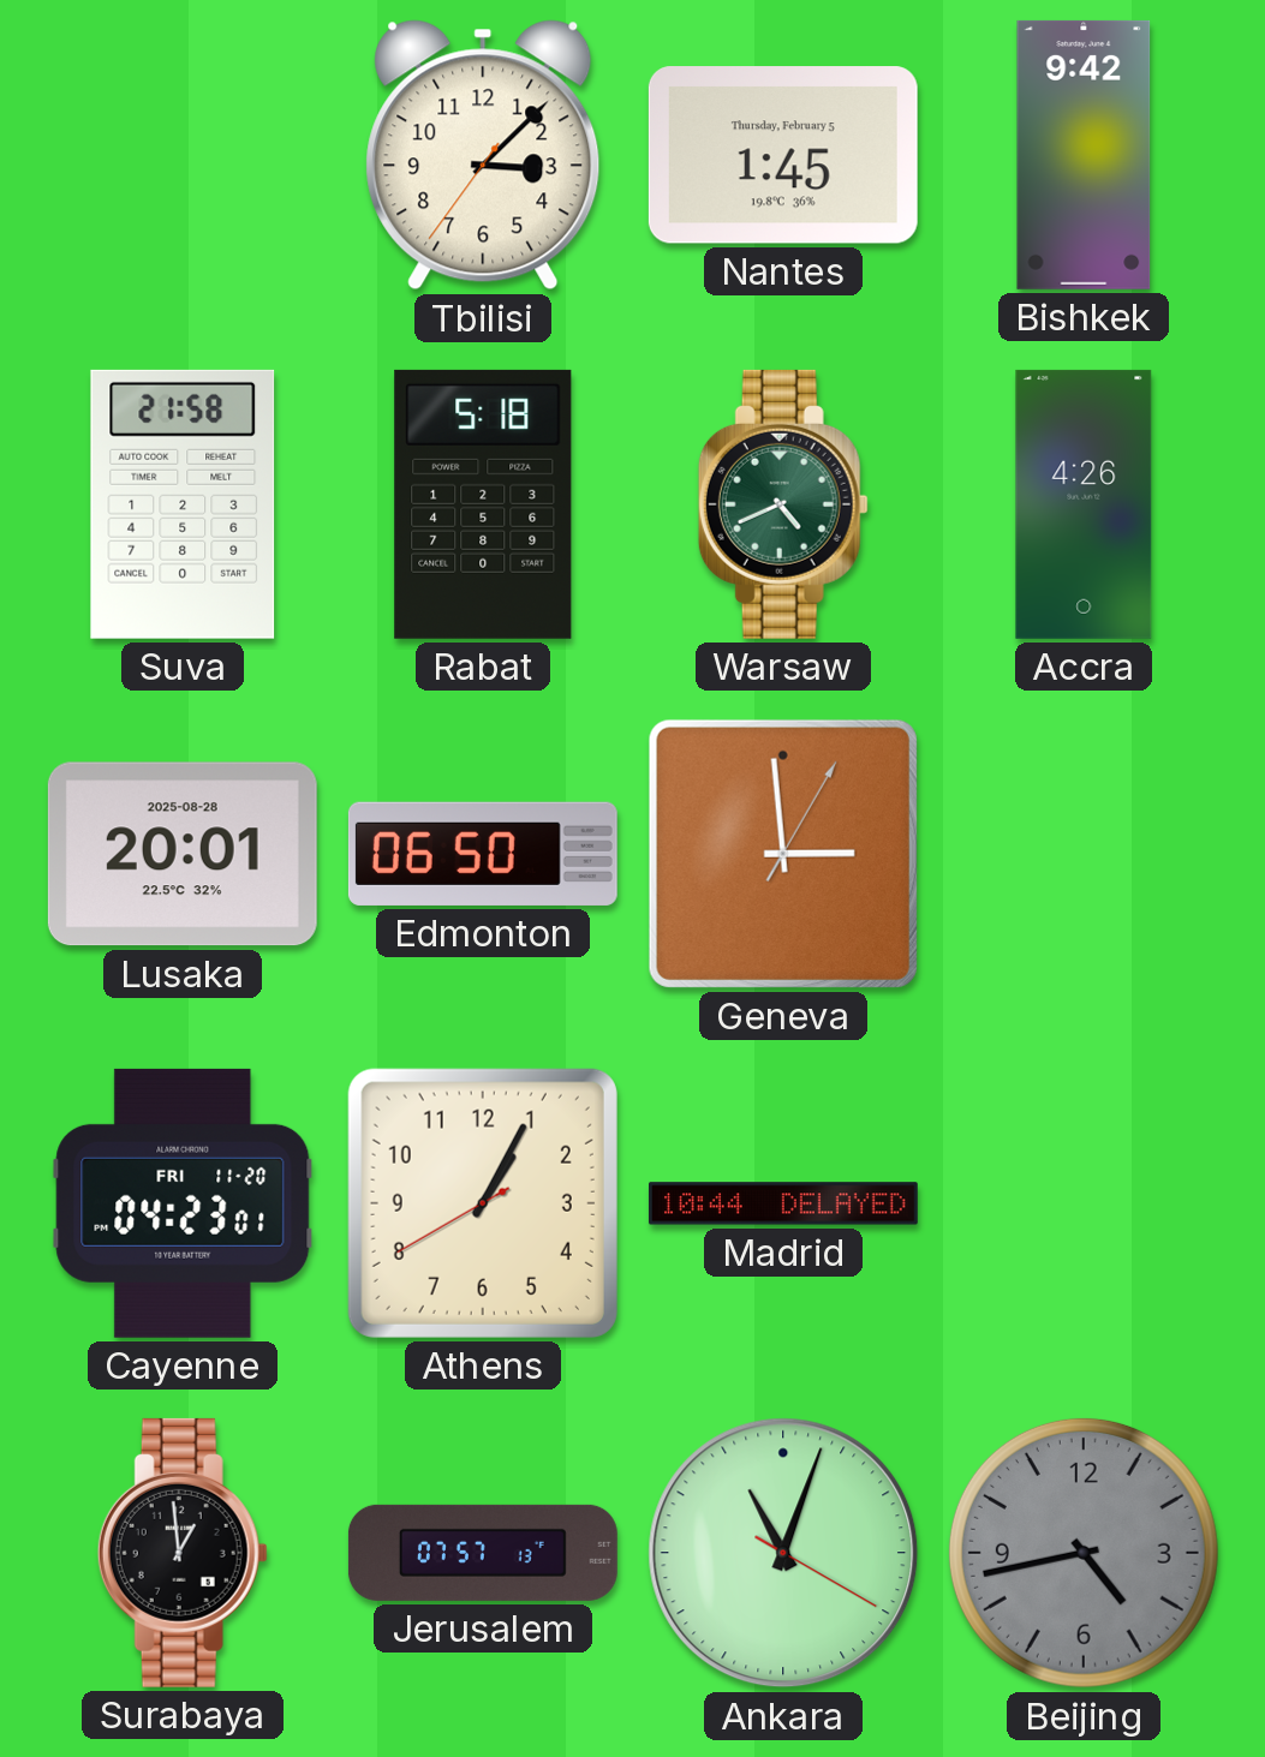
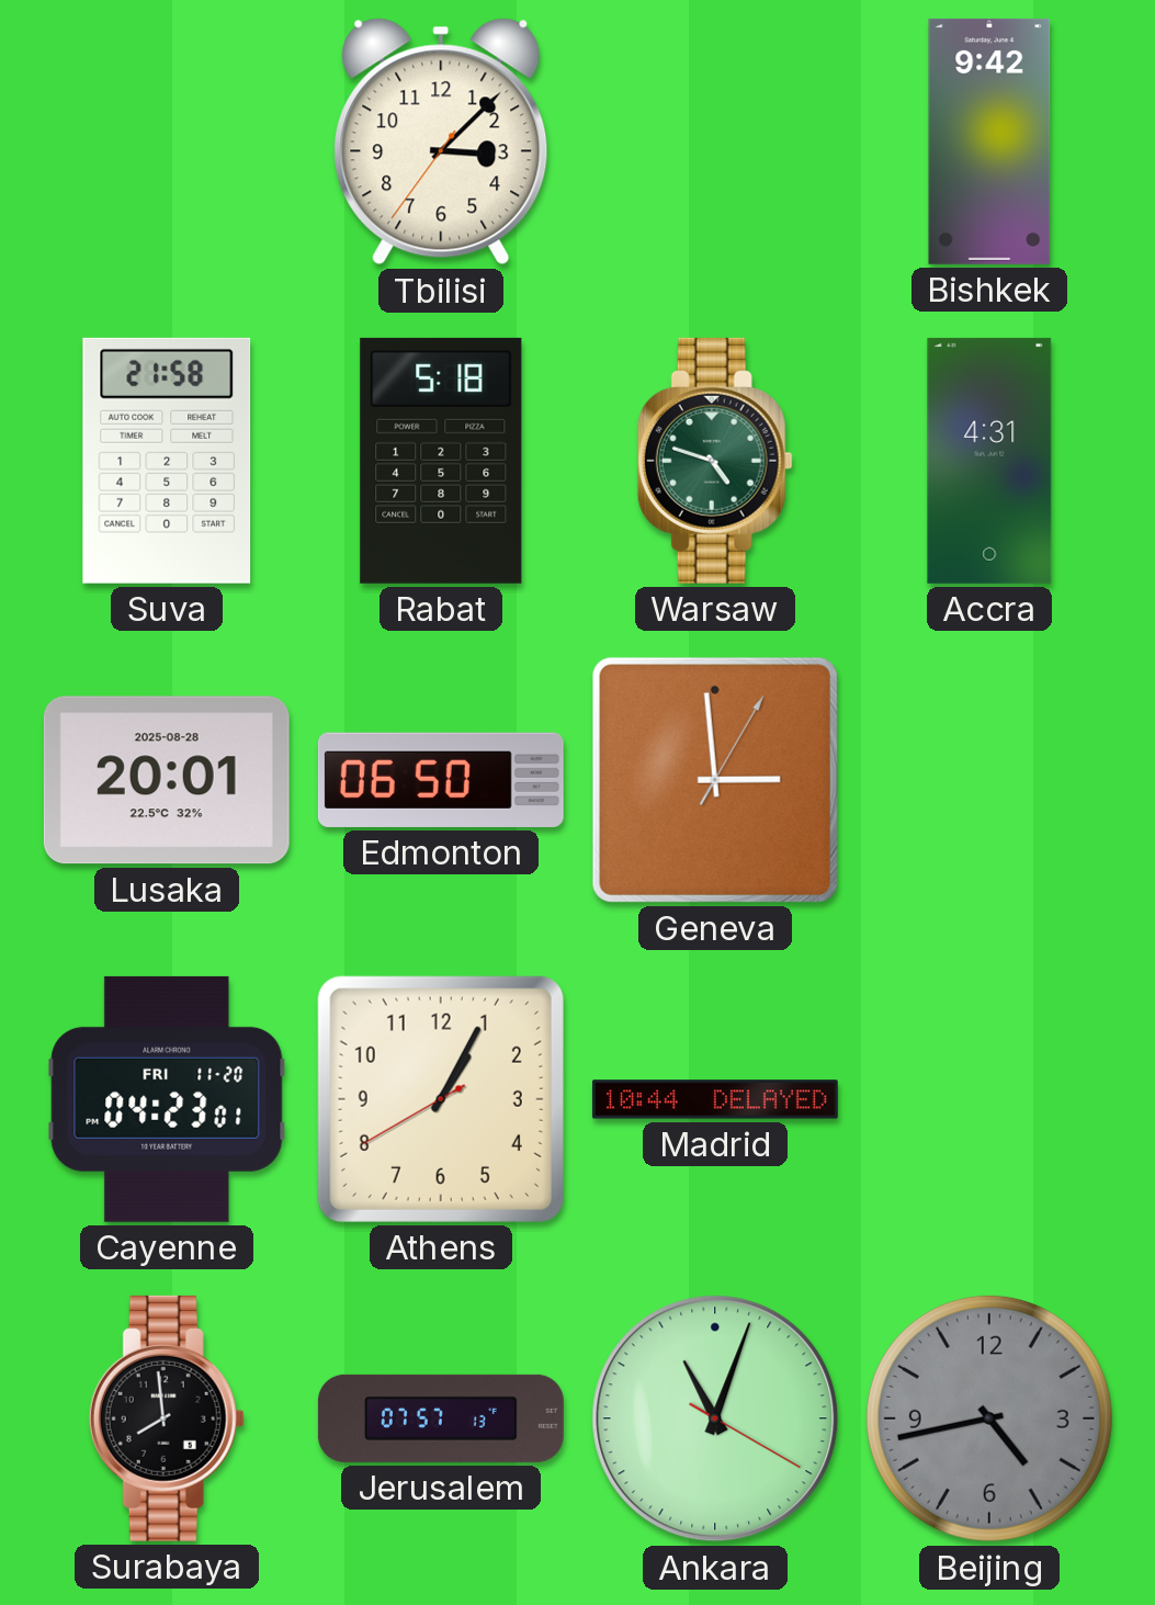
Nantes: 1:45 -> none (783, 155)
Warsaw: 4:41 -> 4:48 (715, 461)
Accra: 4:26 -> 4:31 (989, 461)
Surabaya: 12:59 -> 7:59 (167, 1418)
